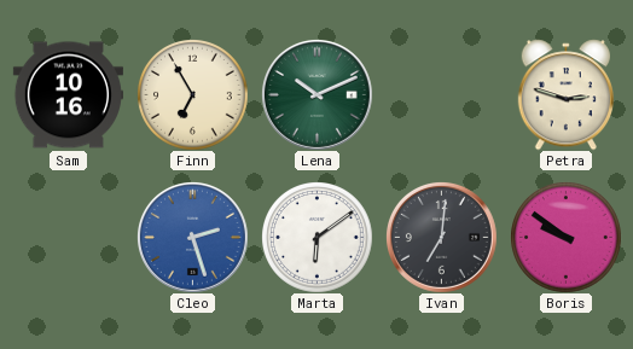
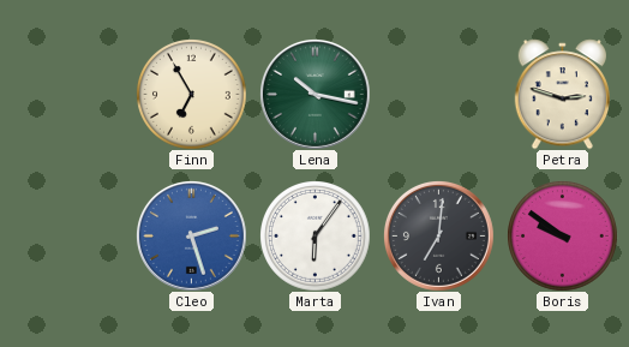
Sam: 10:16 -> none (68, 95)
Lena: 10:11 -> 10:17 (314, 94)
Marta: 6:09 -> 6:06 (316, 237)
